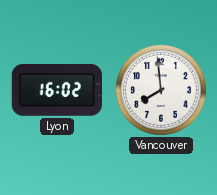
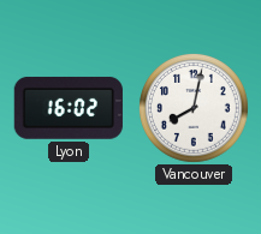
Vancouver: 7:59 -> 8:02 (194, 108)
